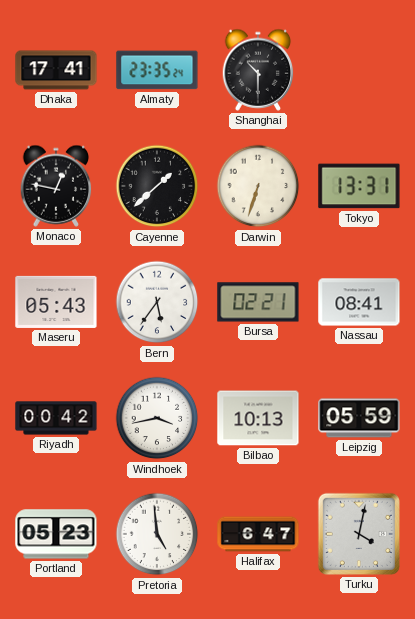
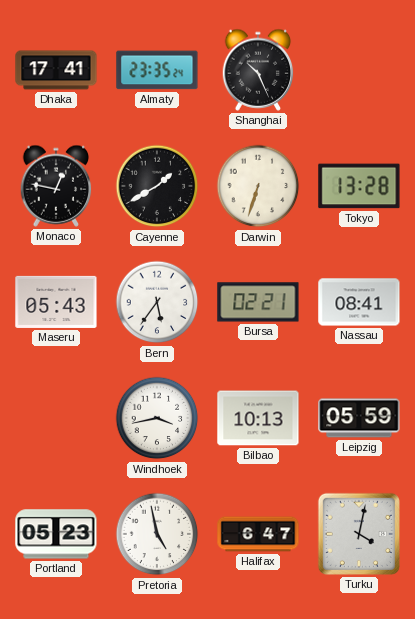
Shanghai: 10:30 -> 10:26 (258, 70)
Cayenne: 1:38 -> 1:40 (157, 186)
Tokyo: 13:31 -> 13:28 (359, 186)
Riyadh: 00:42 -> none (56, 418)
Pretoria: 4:59 -> 4:58 (157, 534)
